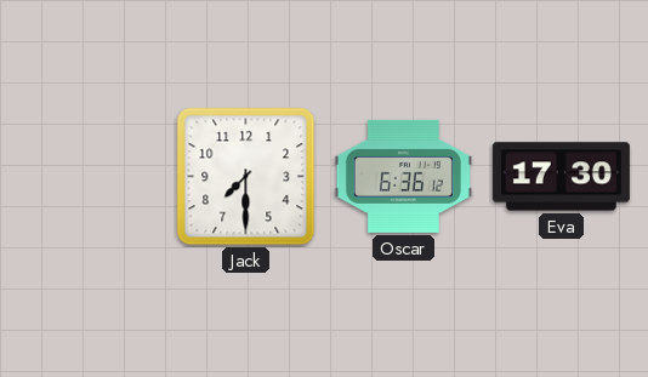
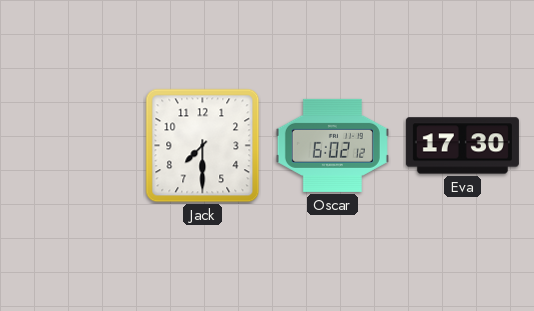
Oscar: 6:36 -> 6:02 (332, 145)
